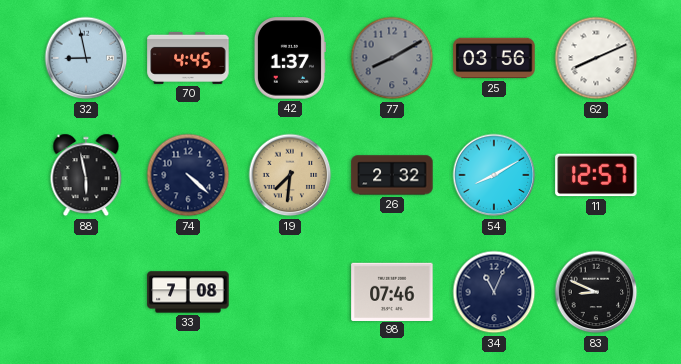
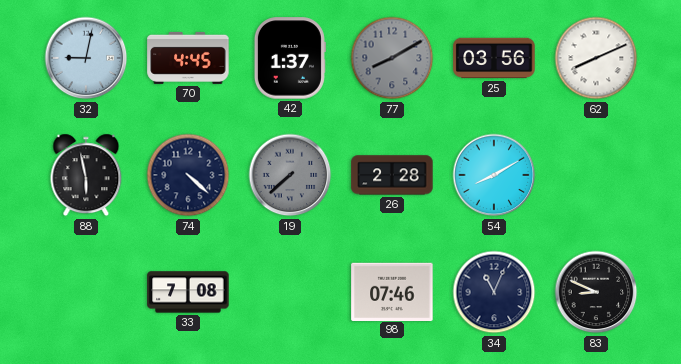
32: 8:58 -> 9:02 (86, 58)
19: 7:31 -> 7:38 (290, 175)
19 dial: champagne -> grey (290, 175)
26: 2:32 -> 2:28 (392, 175)
11: 12:57 -> none (596, 175)
